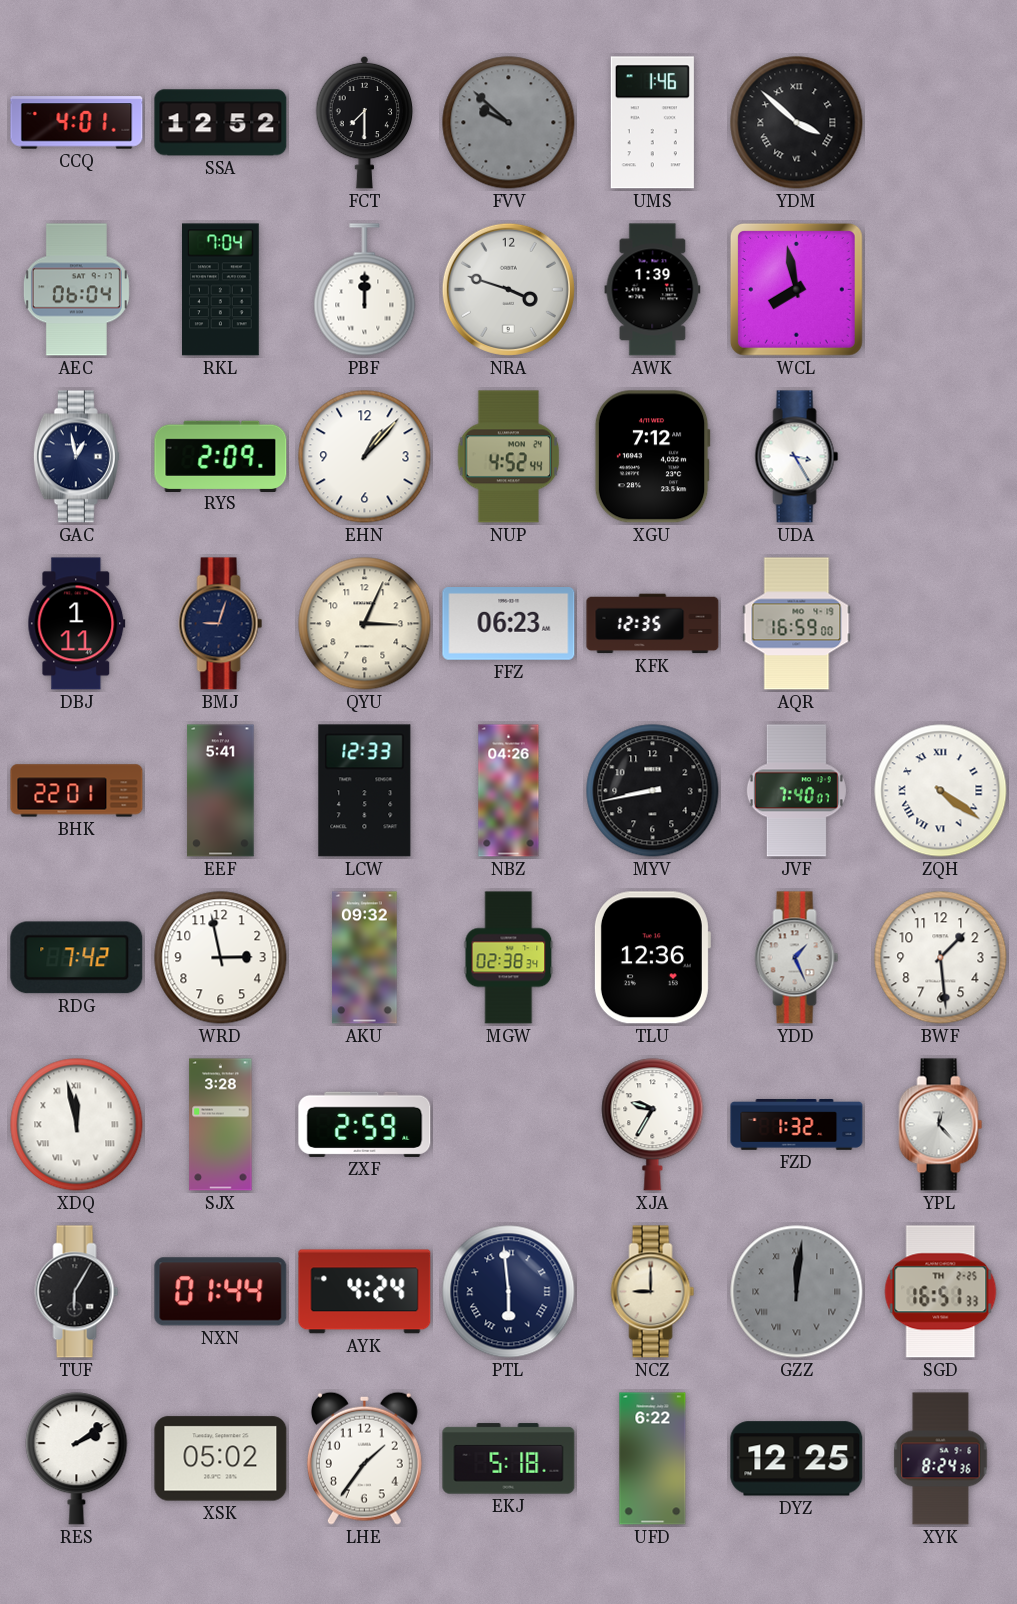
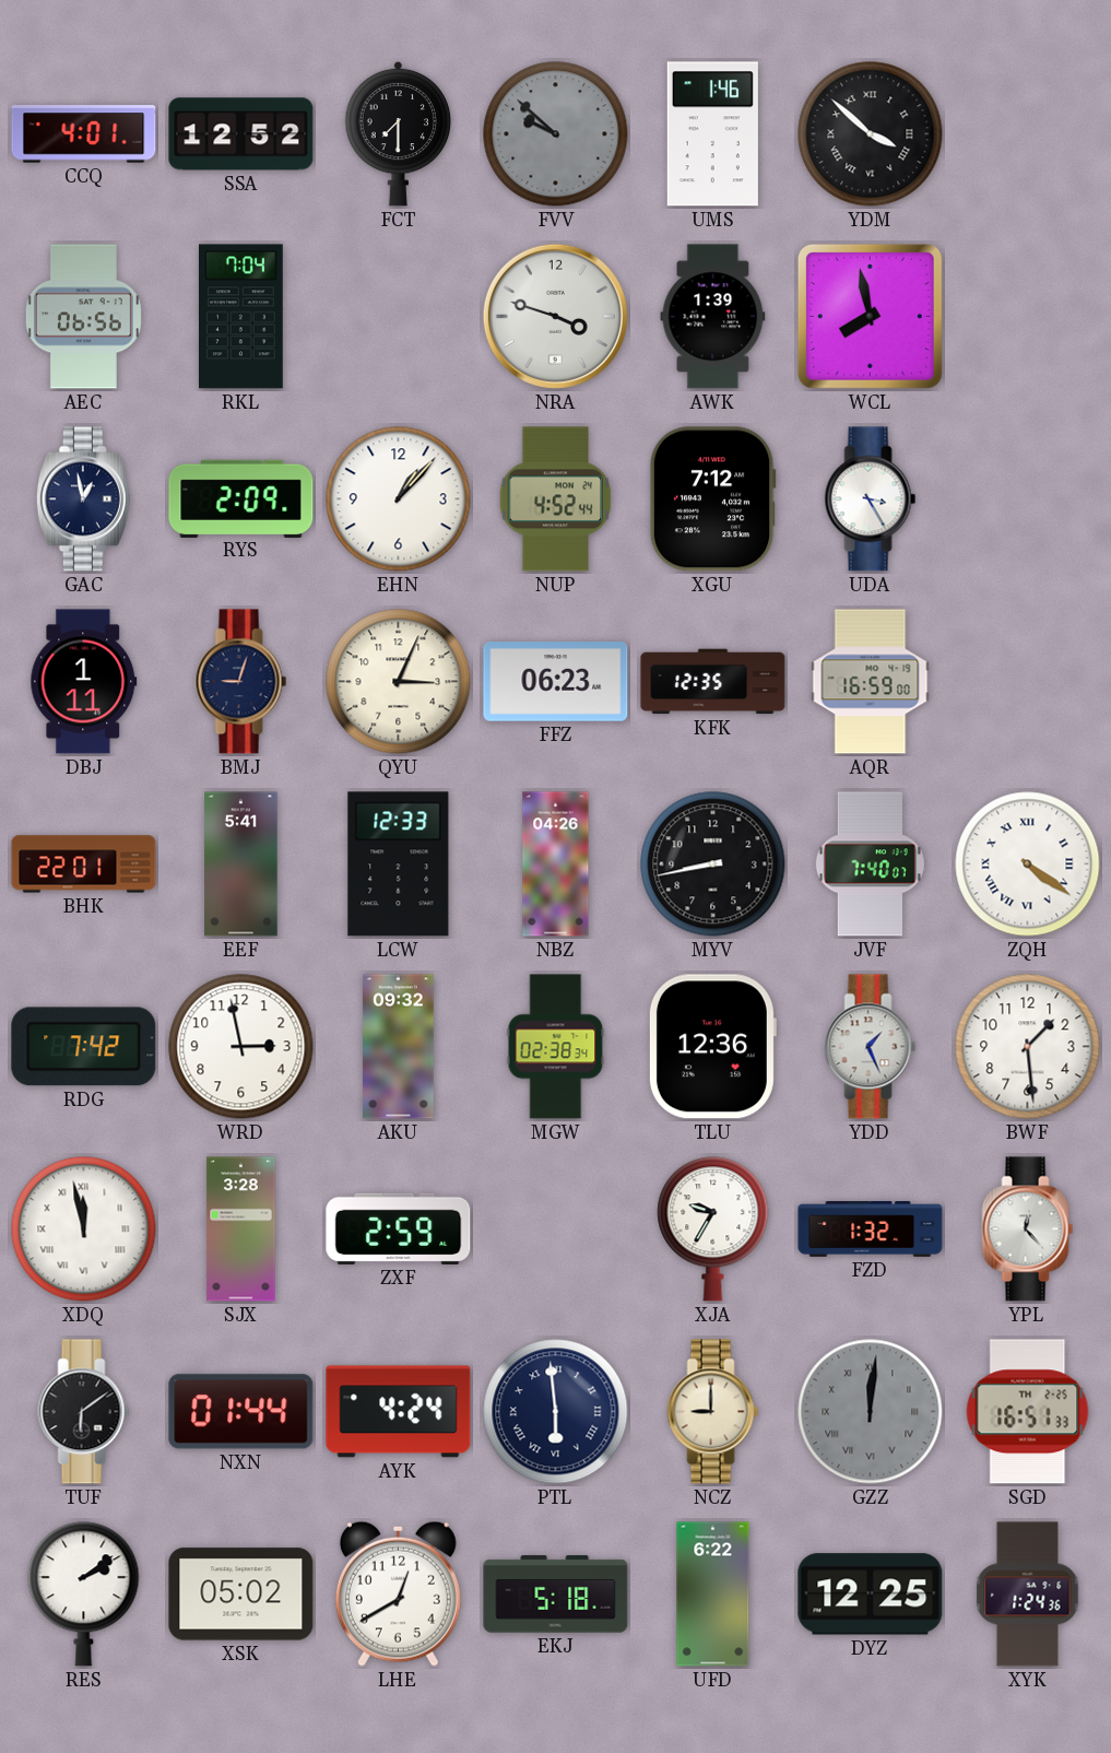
AEC: 06:04 -> 06:56 (83, 317)
PBF: 12:00 -> none (365, 290)
TUF: 6:05 -> 6:09 (84, 1412)
LHE: 1:36 -> 12:40 (398, 1593)
XYK: 8:24 -> 1:24 (1028, 1595)
